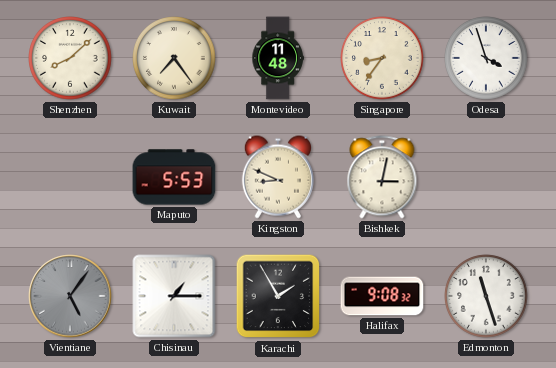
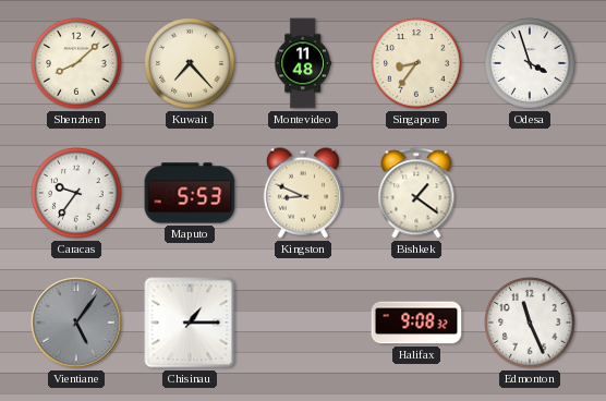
Kuwait: 7:24 -> 7:23 (190, 63)
Caracas: none -> 9:36 (76, 193)
Bishkek: 3:02 -> 1:21 (416, 193)
Karachi: 1:55 -> none (278, 296)
Edmonton: 11:27 -> 11:26 (530, 323)
